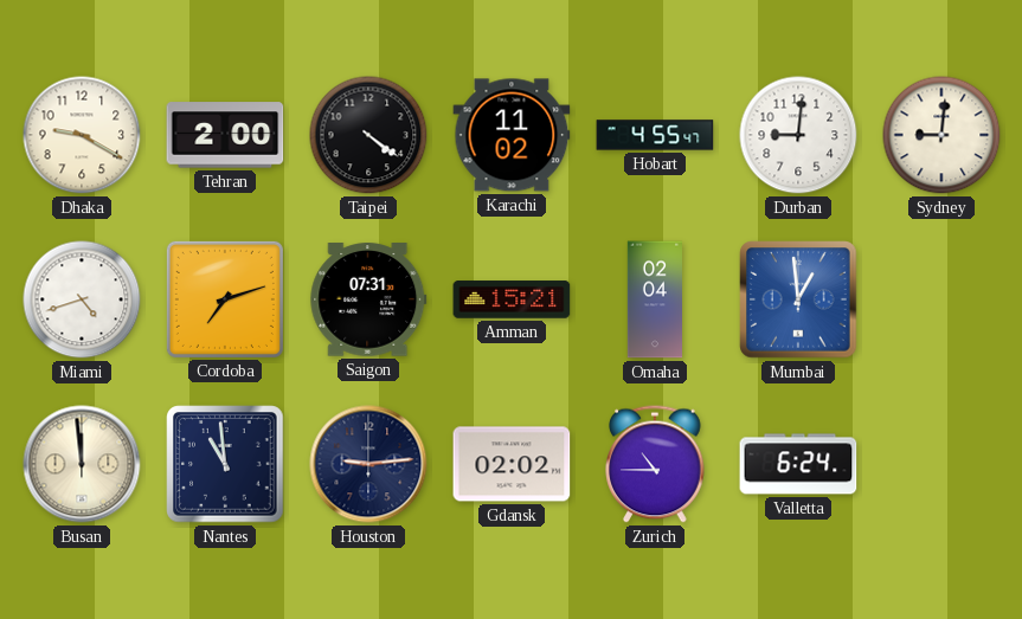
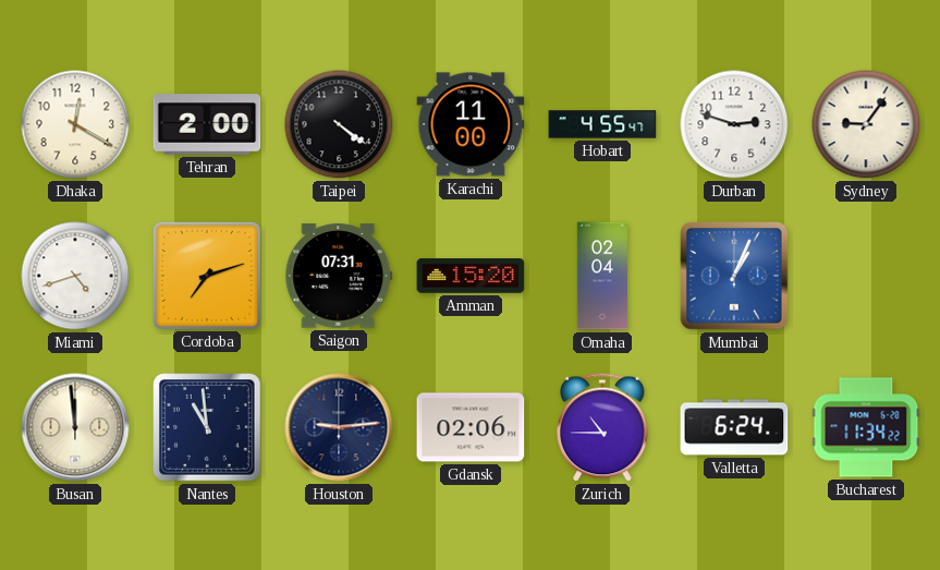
Dhaka: 9:20 -> 12:20 (75, 124)
Karachi: 11:02 -> 11:00 (471, 124)
Durban: 9:01 -> 2:48 (734, 124)
Sydney: 9:01 -> 9:06 (866, 124)
Amman: 15:21 -> 15:20 (471, 276)
Mumbai: 12:59 -> 1:04 (734, 276)
Gdansk: 02:02 -> 02:06 (471, 427)
Bucharest: none -> 11:34 (866, 427)
